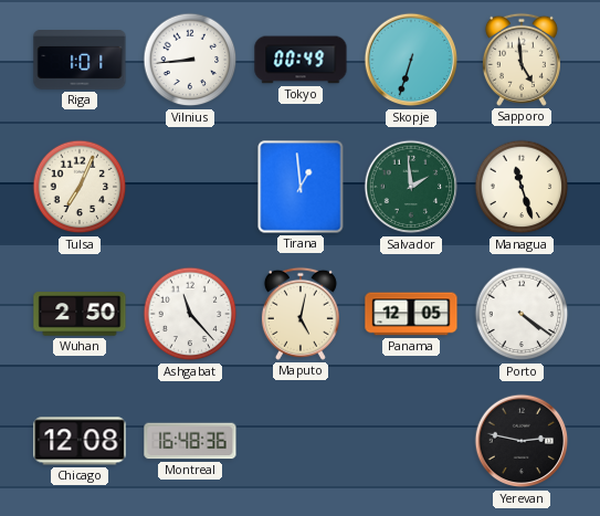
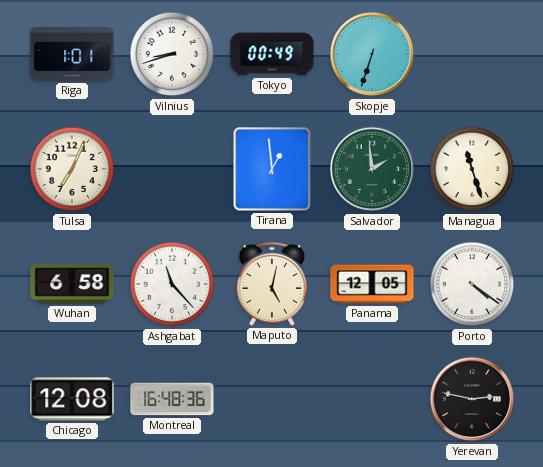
Vilnius: 8:44 -> 8:42 (172, 54)
Sapporo: 4:59 -> none (522, 60)
Wuhan: 2:50 -> 6:58 (72, 284)
